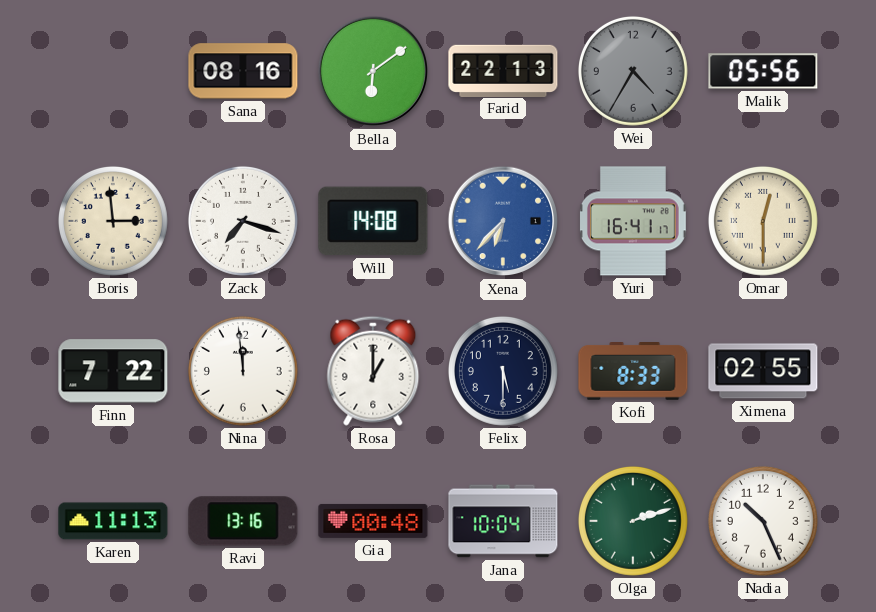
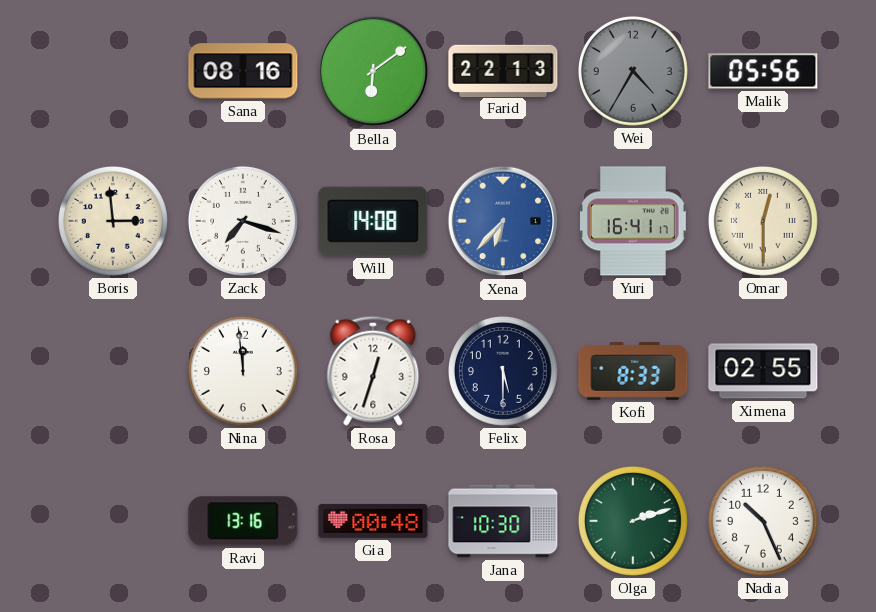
Finn: 7:22 -> none (113, 371)
Rosa: 1:00 -> 12:33 (373, 371)
Karen: 11:13 -> none (113, 521)
Jana: 10:04 -> 10:30 (503, 521)
